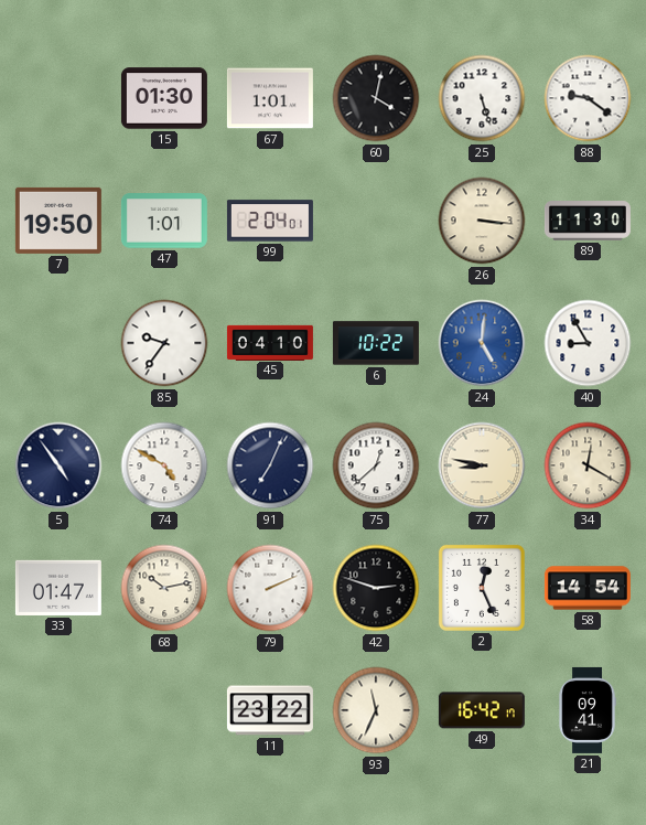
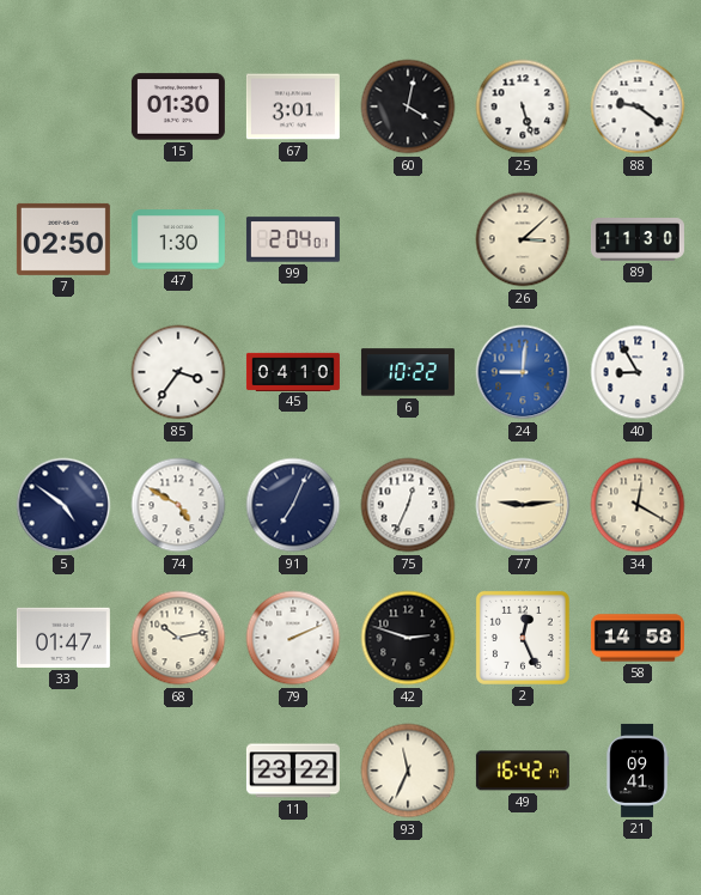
67: 1:01 -> 3:01 (293, 106)
7: 19:50 -> 02:50 (63, 239)
47: 1:01 -> 1:30 (178, 239)
26: 3:16 -> 3:08 (523, 239)
85: 9:36 -> 3:36 (178, 372)
24: 5:01 -> 9:01 (523, 372)
5: 4:54 -> 4:51 (63, 505)
75: 12:38 -> 12:34 (408, 505)
77: 8:47 -> 9:14 (523, 505)
58: 14:54 -> 14:58 (638, 638)
